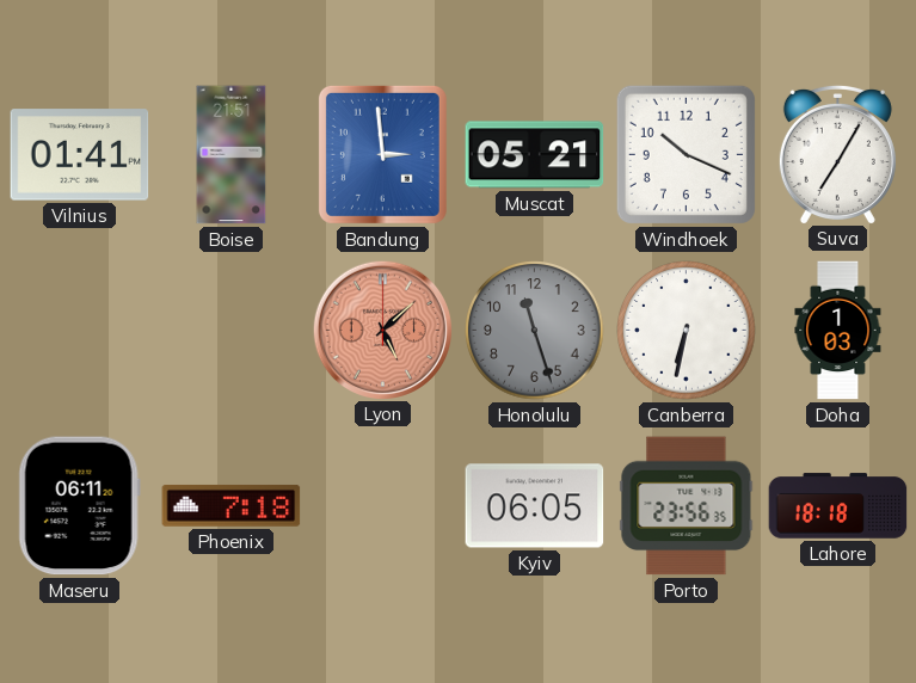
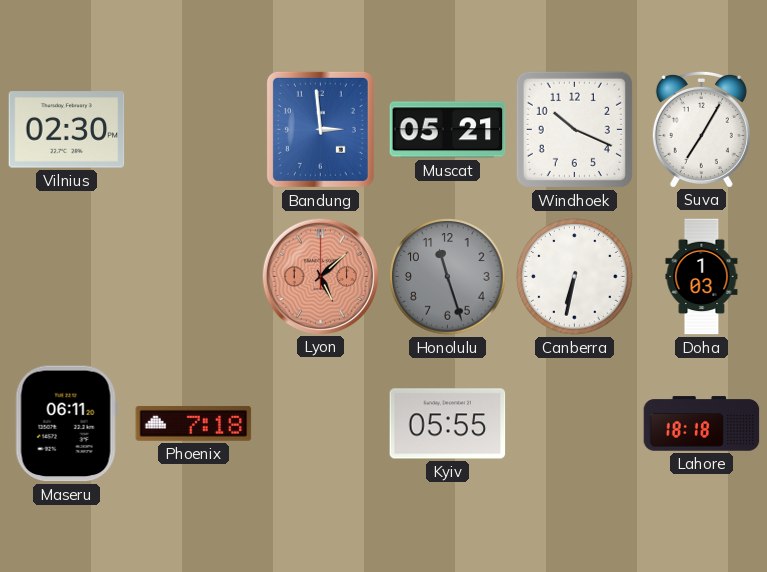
Vilnius: 01:41 -> 02:30 (67, 130)
Boise: 21:51 -> none (232, 155)
Kyiv: 06:05 -> 05:55 (448, 424)
Porto: 23:56 -> none (687, 506)
